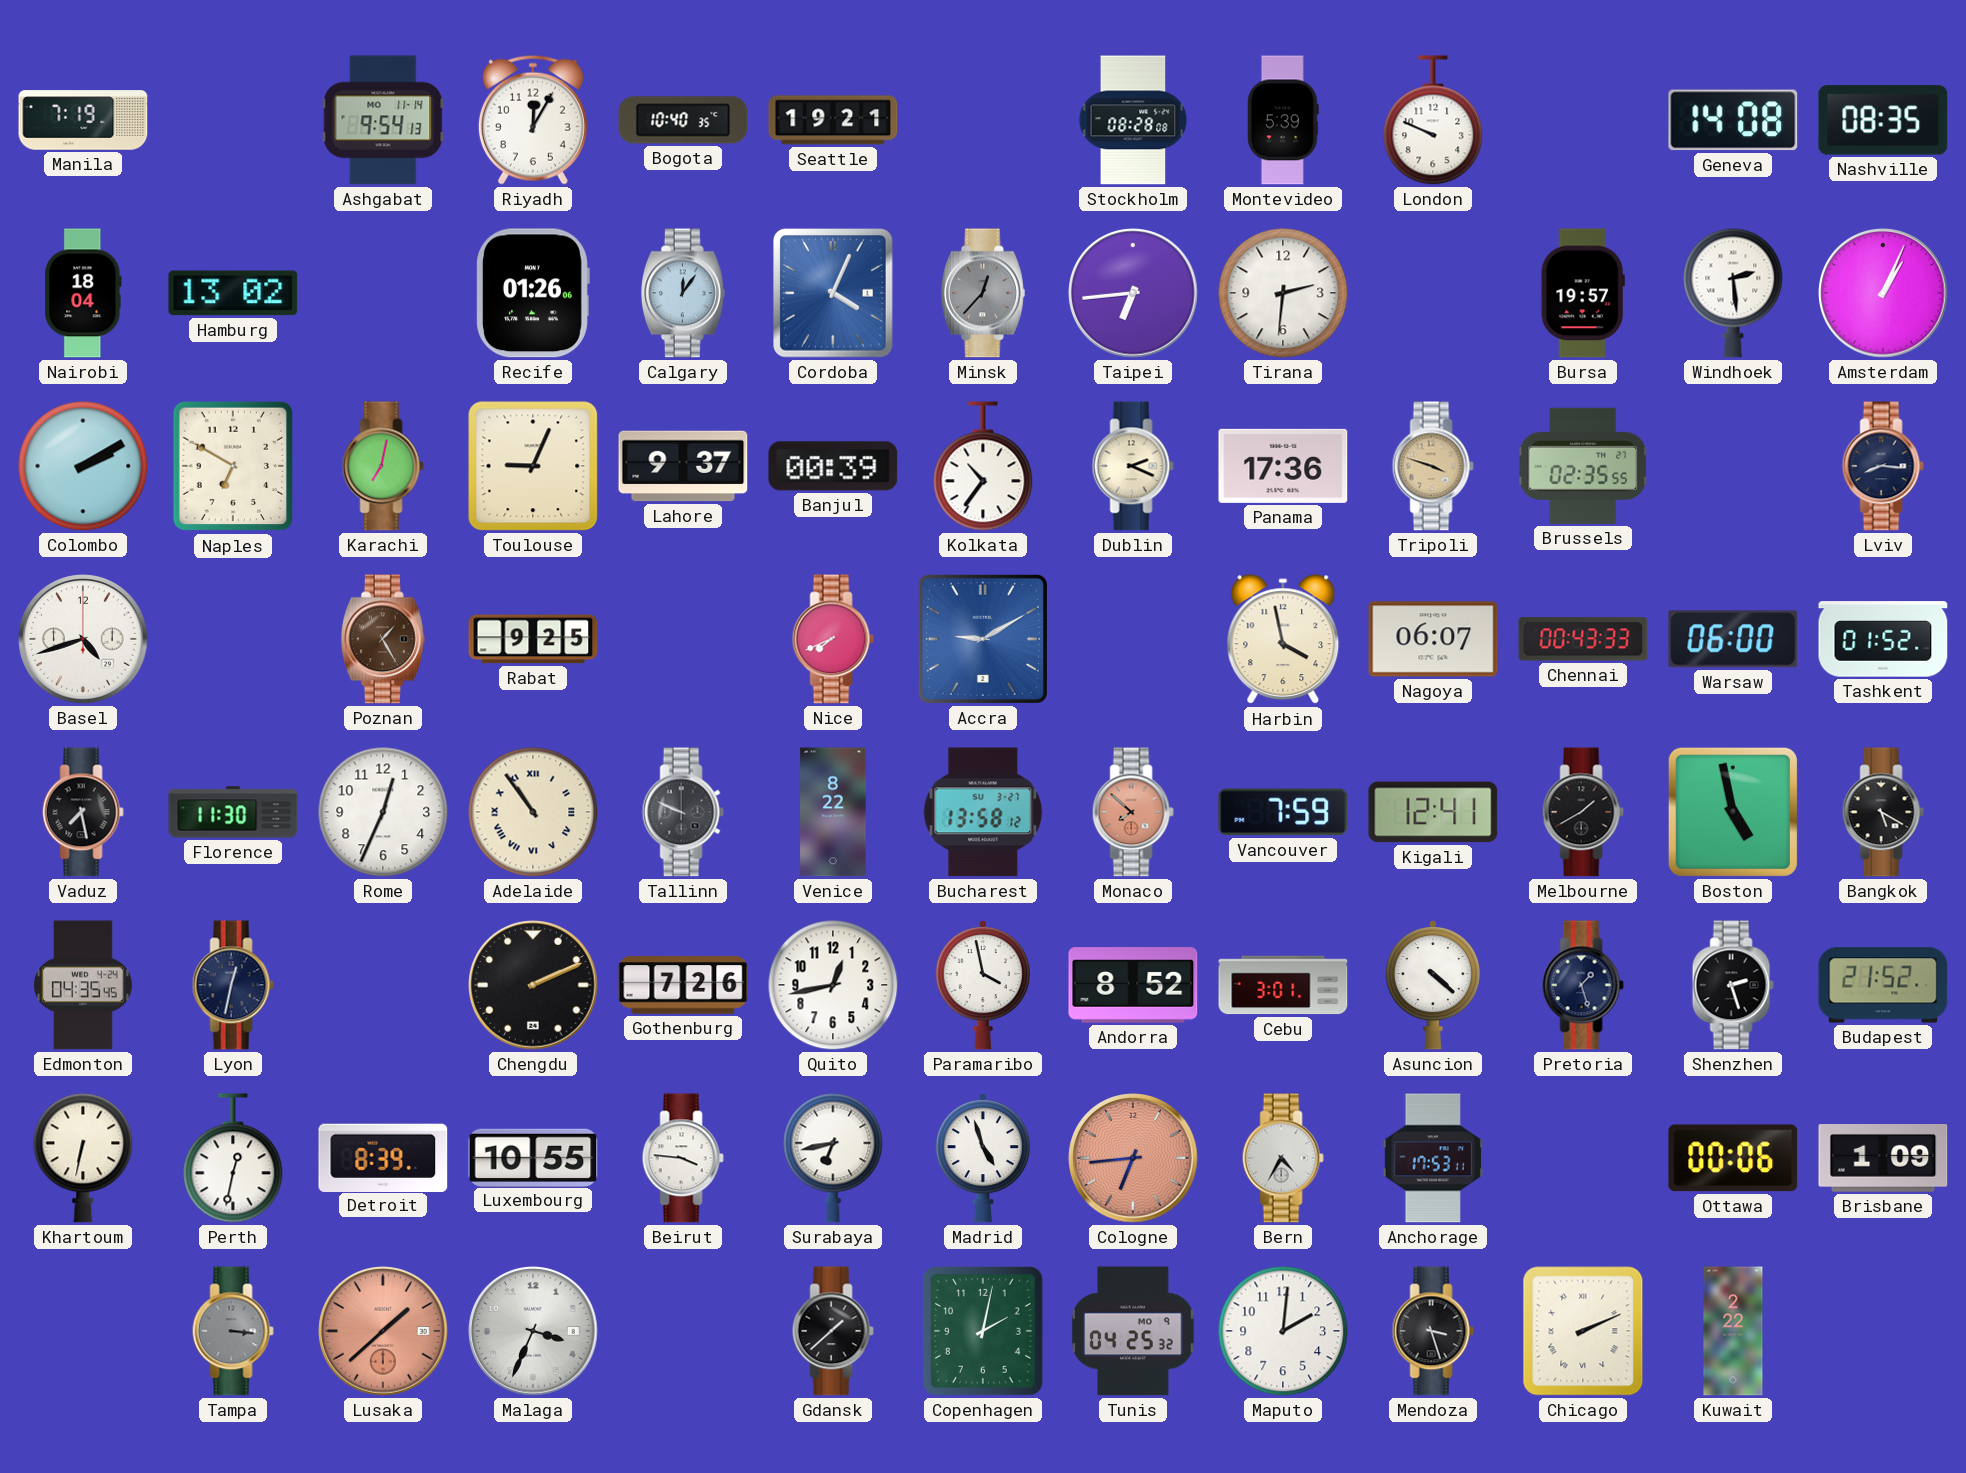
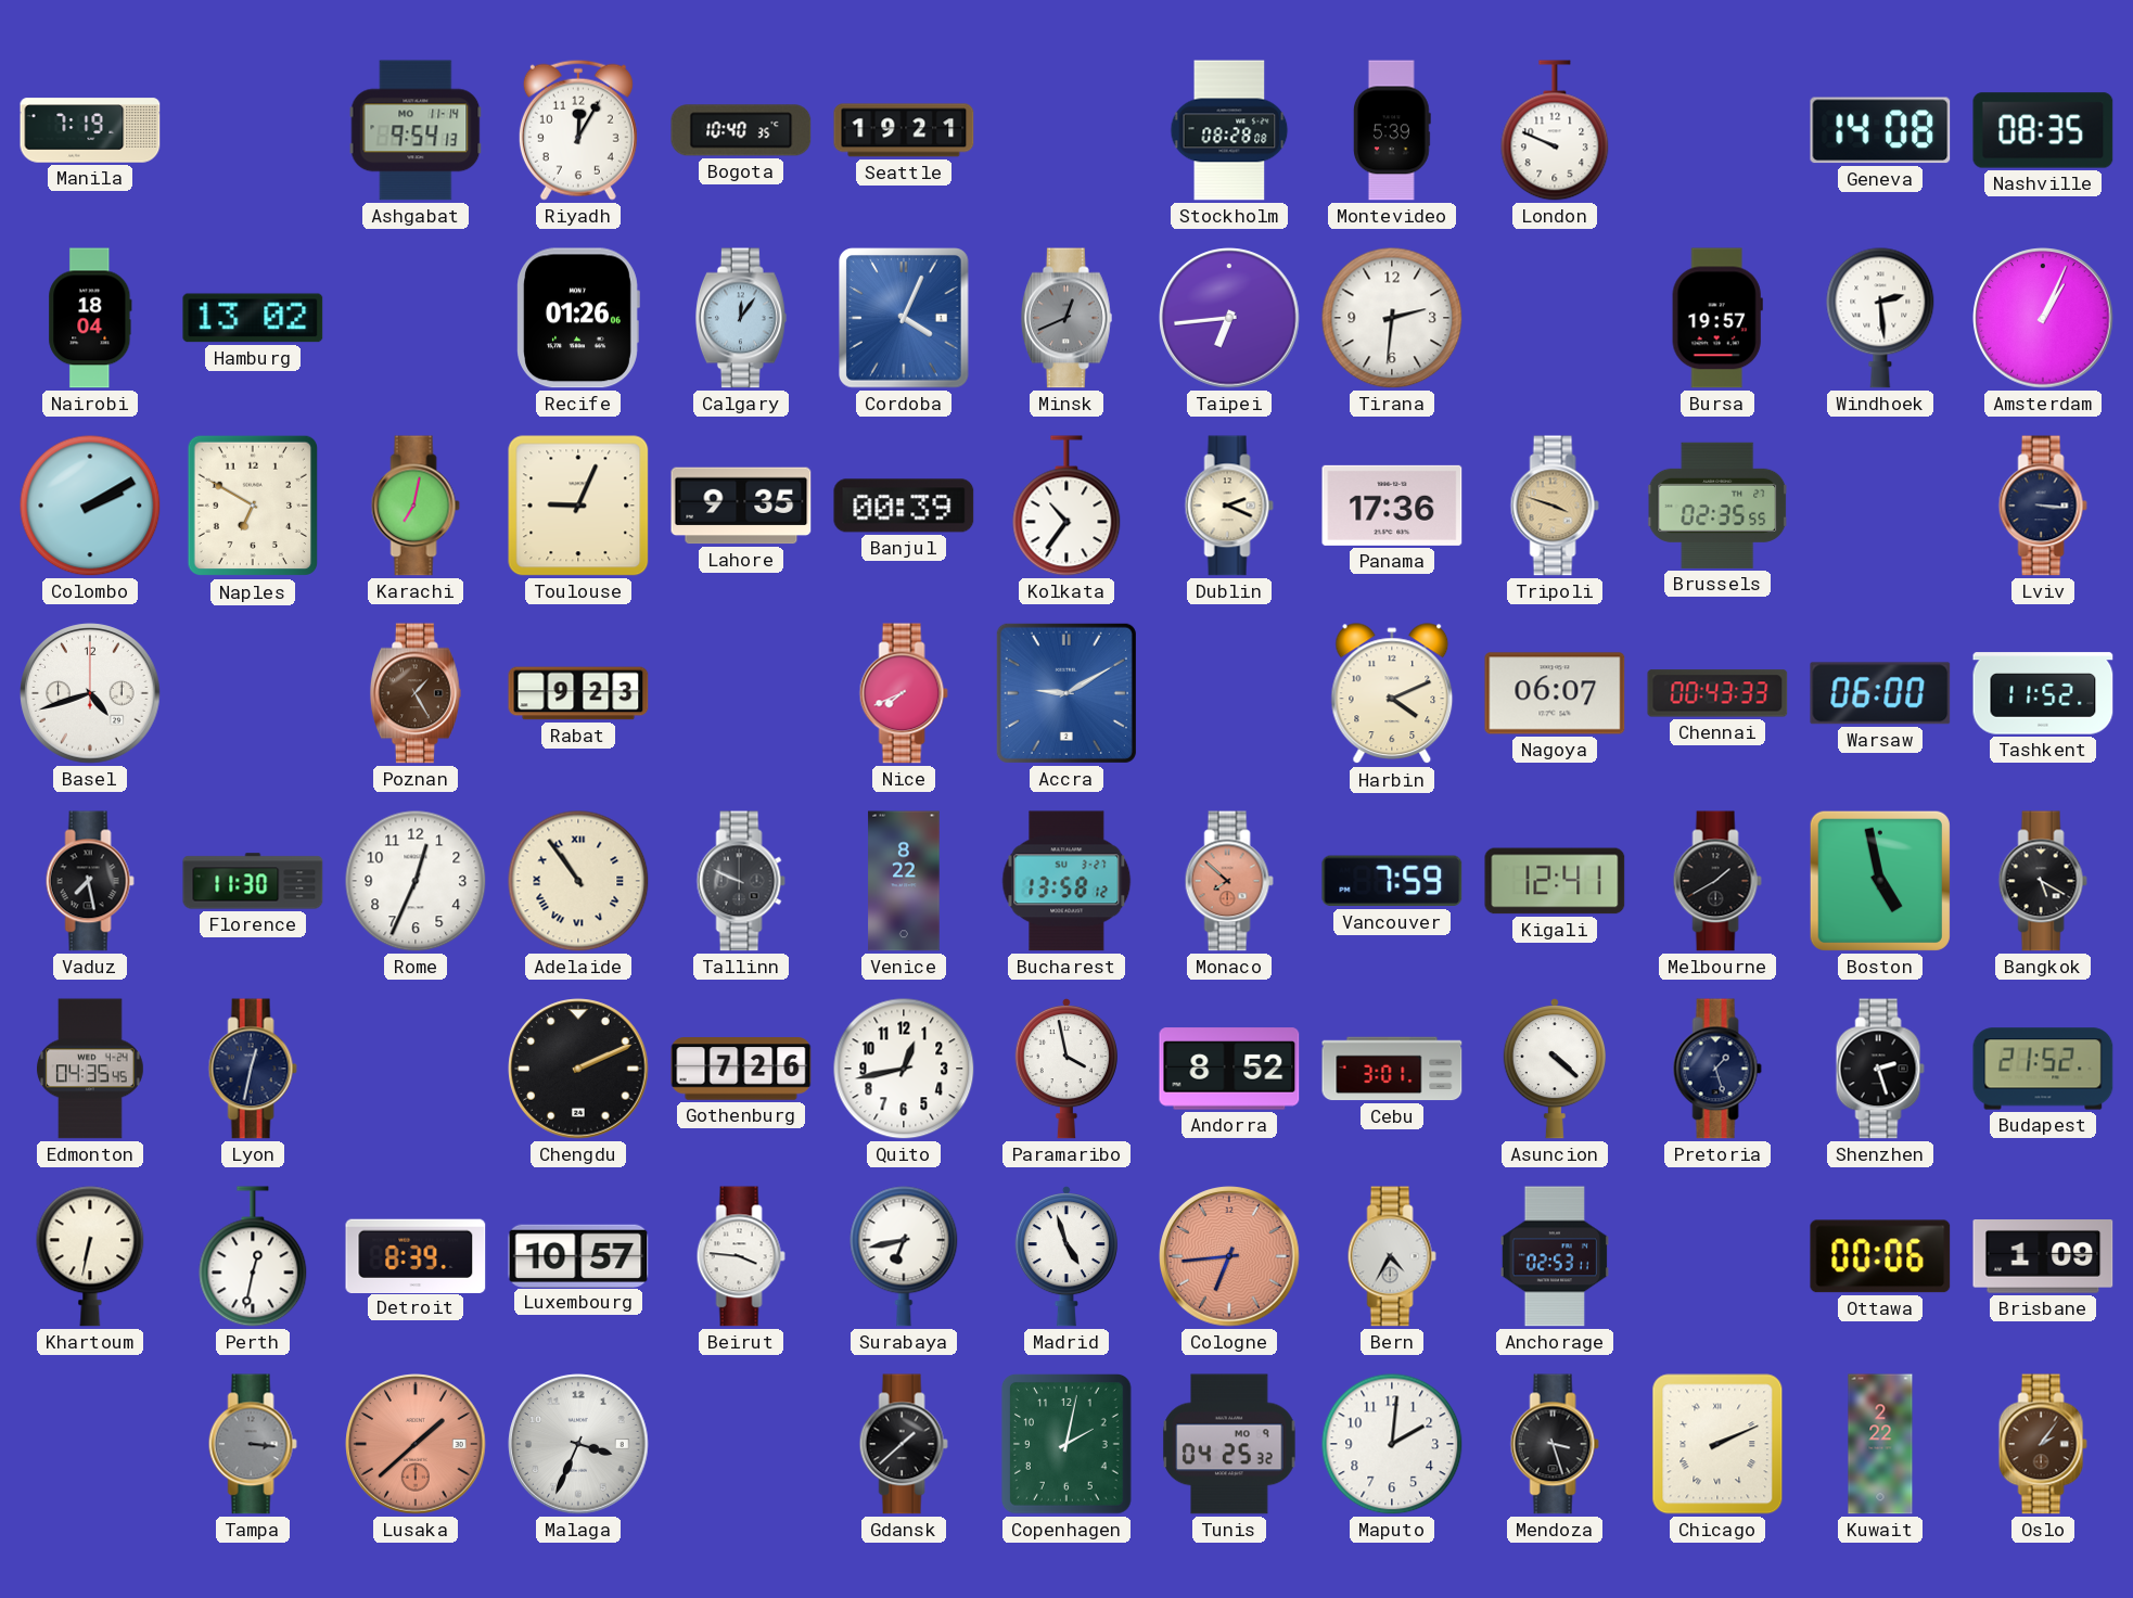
Minsk: 12:37 -> 12:41 (1066, 318)
Lahore: 9:37 -> 9:35 (741, 506)
Lviv: 8:16 -> 3:16 (2043, 506)
Rabat: 9:25 -> 9:23 (578, 693)
Harbin: 3:58 -> 4:11 (1392, 694)
Tashkent: 01:52 -> 11:52 (2043, 693)
Luxembourg: 10:55 -> 10:57 (578, 1255)
Anchorage: 17:53 -> 02:53 (1555, 1256)
Oslo: none -> 2:06 (2043, 1444)
